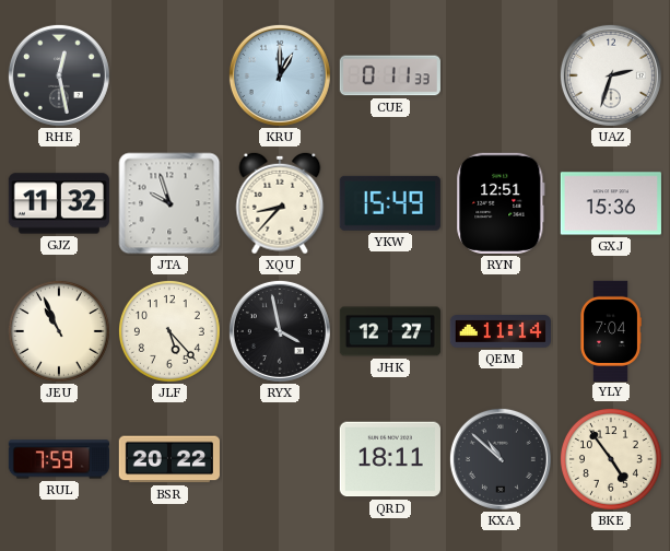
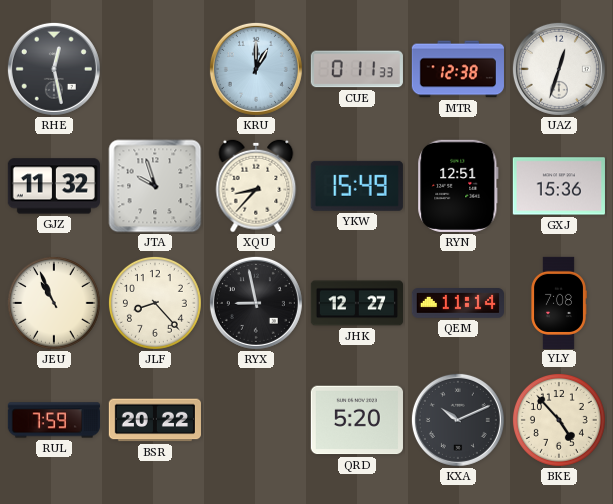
MTR: none -> 12:38 (458, 69)
UAZ: 2:33 -> 12:33 (559, 69)
JLF: 5:23 -> 8:23 (155, 303)
RYX: 3:58 -> 8:58 (256, 303)
YLY: 7:04 -> 7:08 (559, 302)
QRD: 18:11 -> 5:20 (357, 420)
KXA: 10:52 -> 10:11 (458, 420)
BKE: 4:54 -> 4:53 (559, 420)
